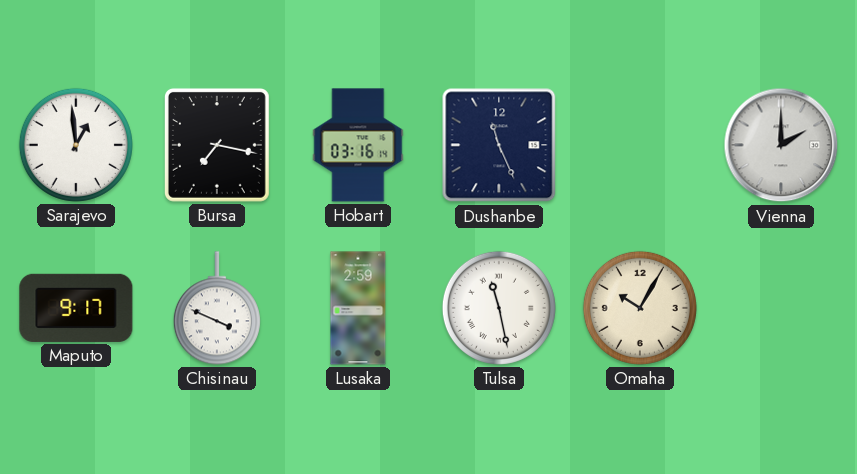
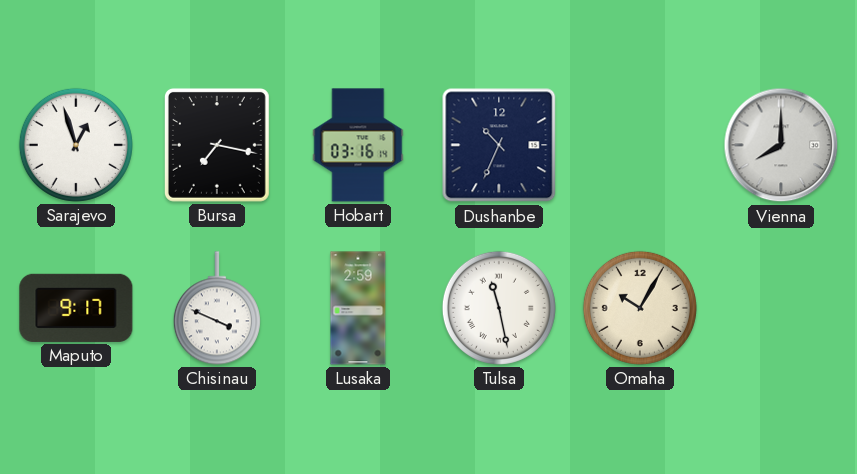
Sarajevo: 12:59 -> 12:57 (76, 145)
Dushanbe: 11:26 -> 10:34 (499, 145)
Vienna: 2:00 -> 8:00 (781, 145)
